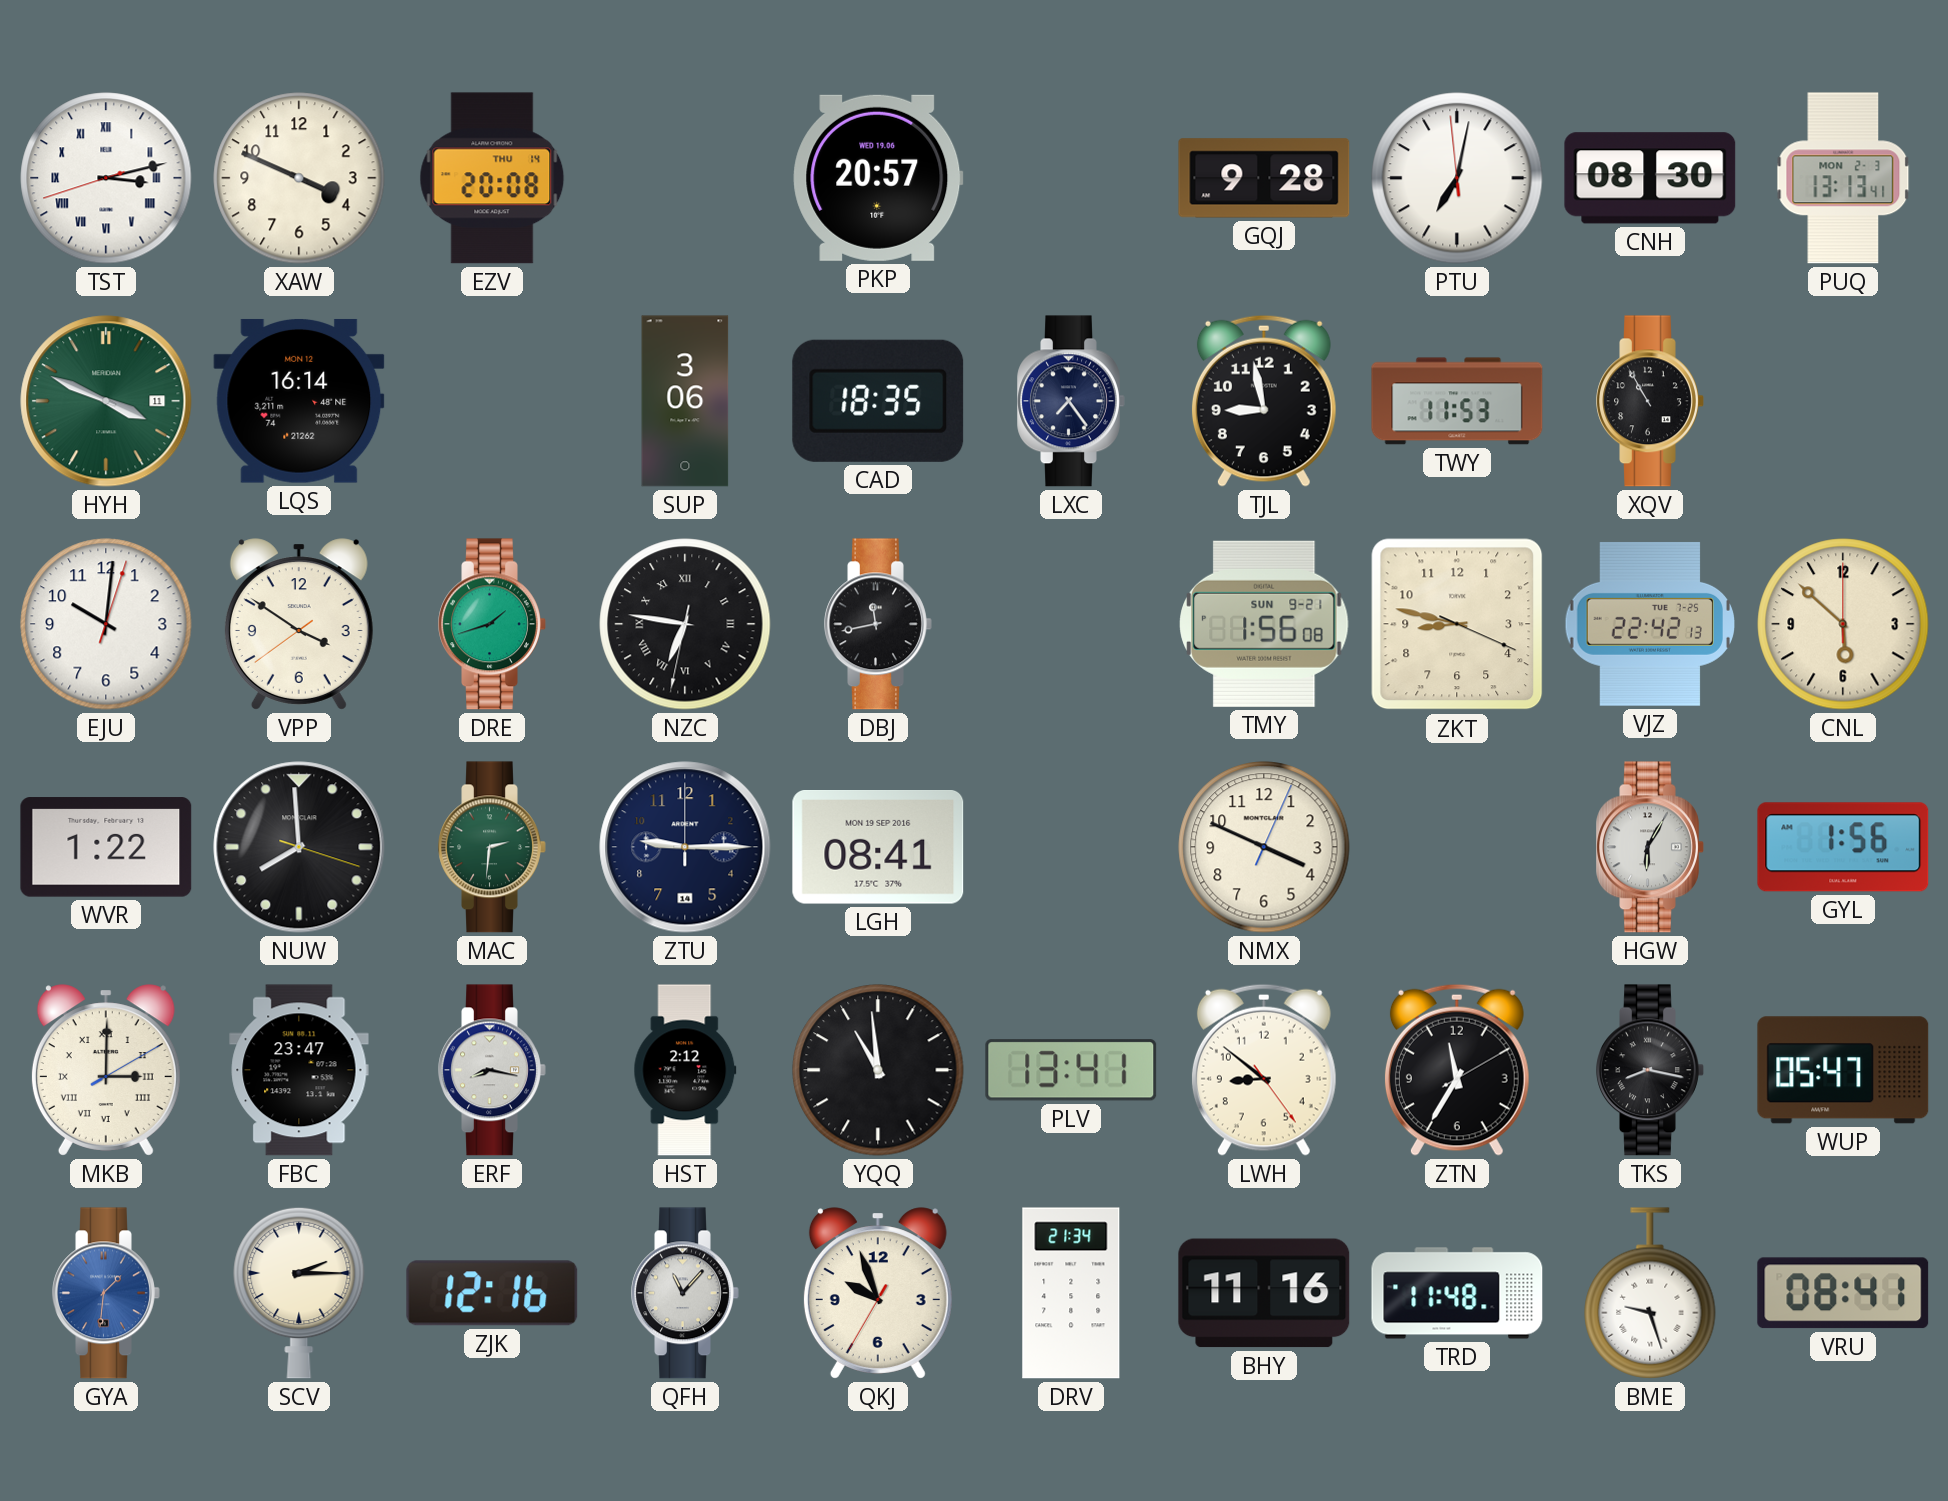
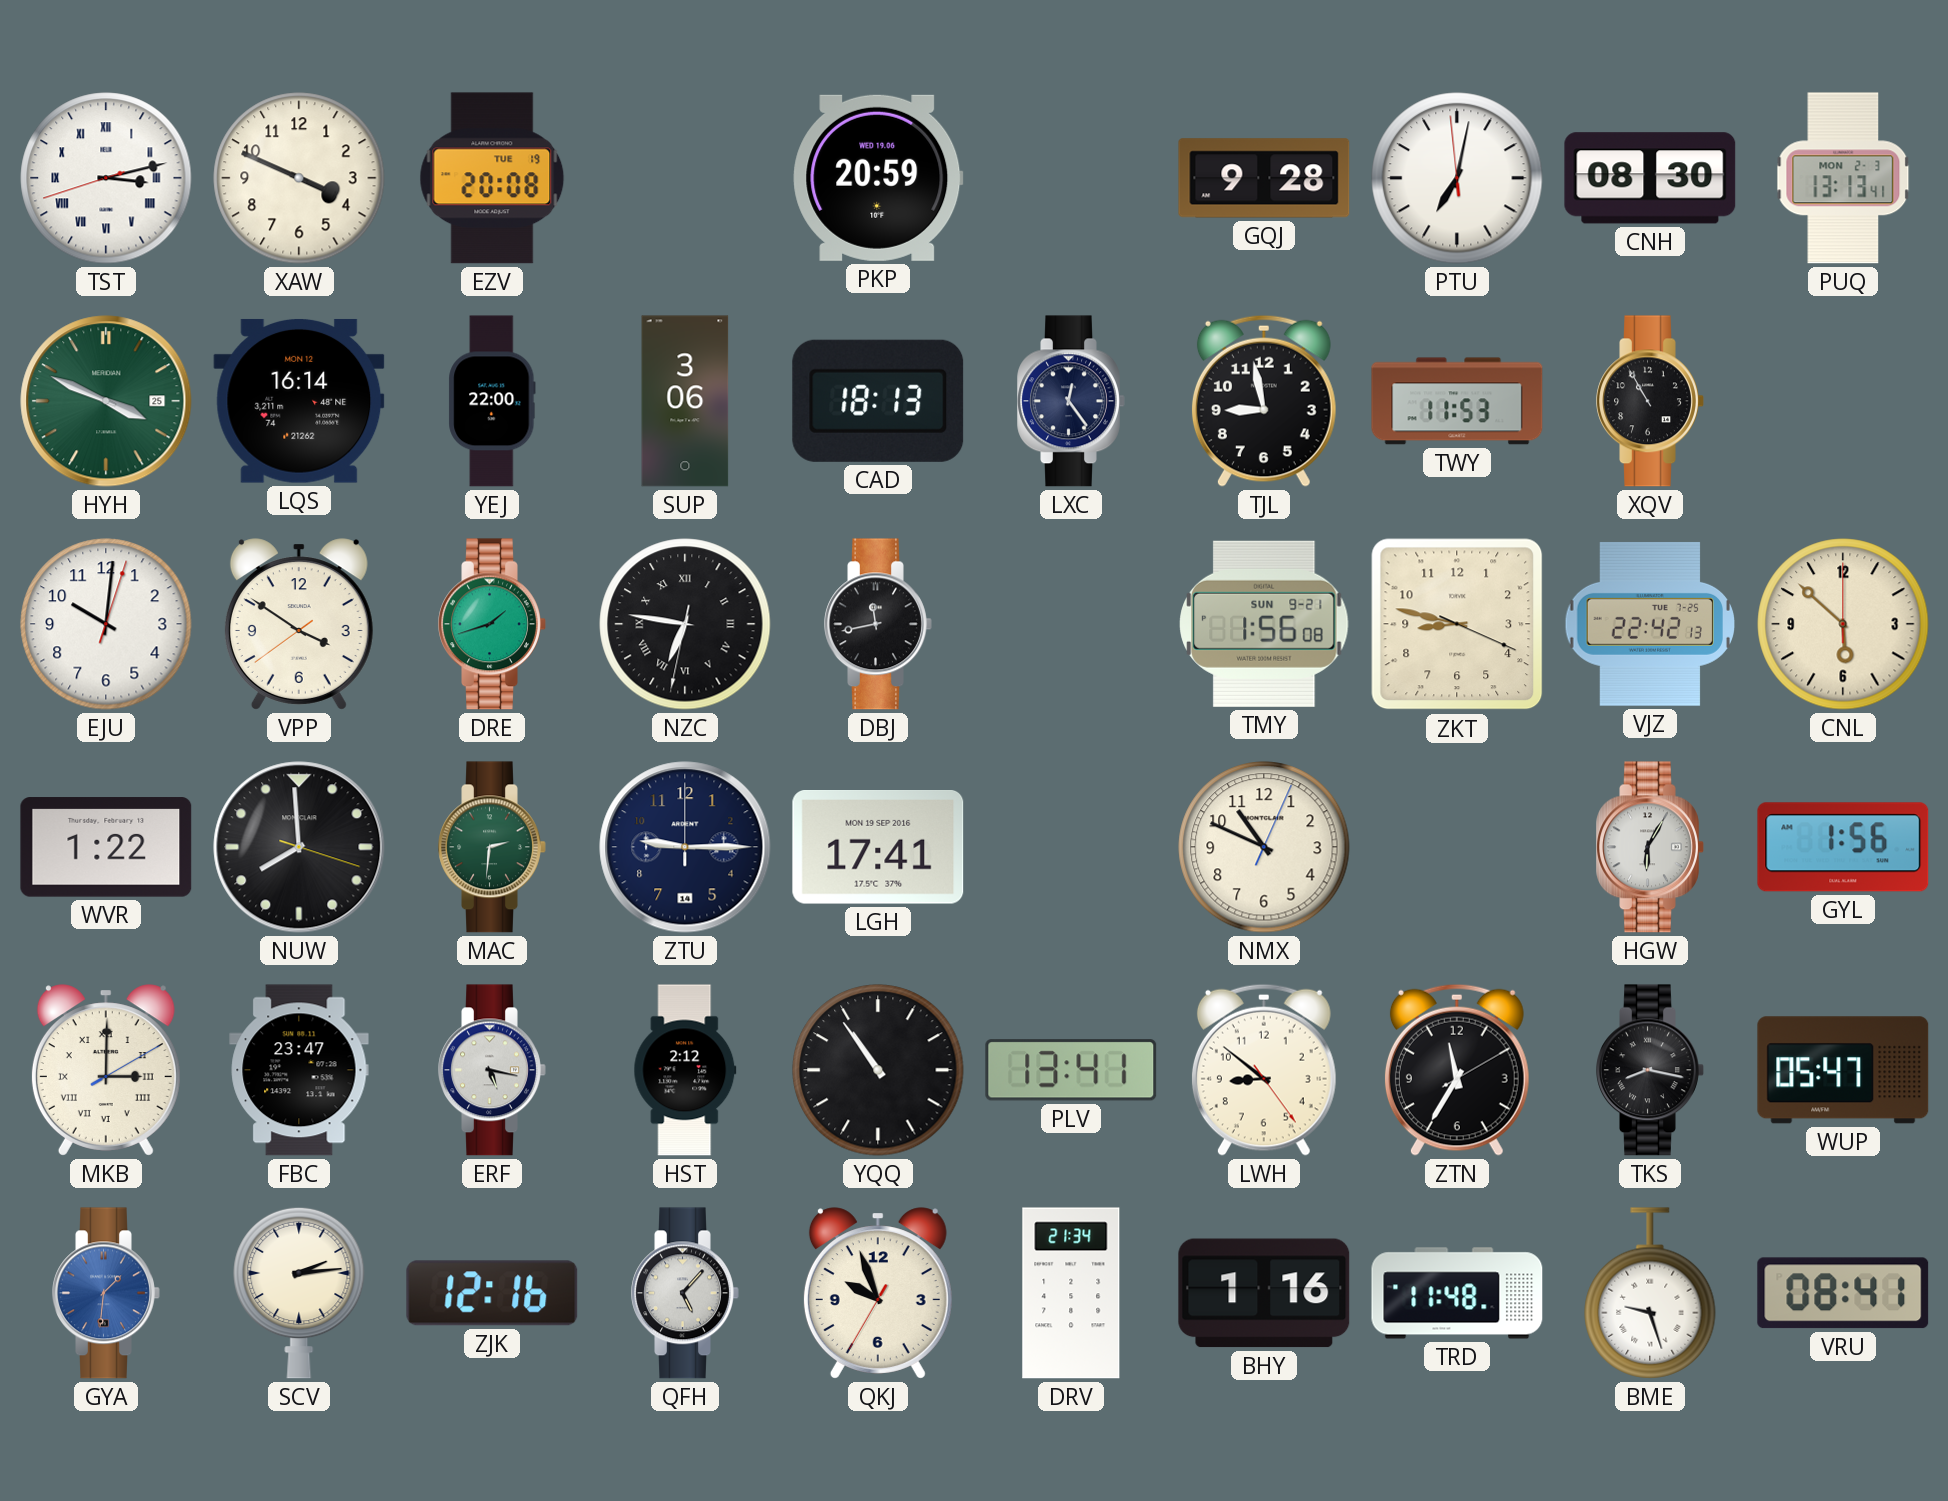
EZV date: THU 14 -> TUE 19 (492, 178)
PKP: 20:57 -> 20:59 (878, 178)
HYH date: 11 -> 25 (106, 401)
YEJ: none -> 22:00 (492, 401)
CAD: 18:35 -> 18:13 (878, 401)
LXC: 7:24 -> 12:24 (1071, 401)
LGH: 08:41 -> 17:41 (878, 848)
NMX: 3:49 -> 10:49 (1264, 847)
ERF: 8:17 -> 5:17 (492, 1070)
YQQ: 10:59 -> 10:54 (878, 1070)
SCV: 2:15 -> 2:14 (299, 1293)
QFH: 11:07 -> 5:07 (685, 1293)
BHY: 11:16 -> 1:16 (1264, 1293)
